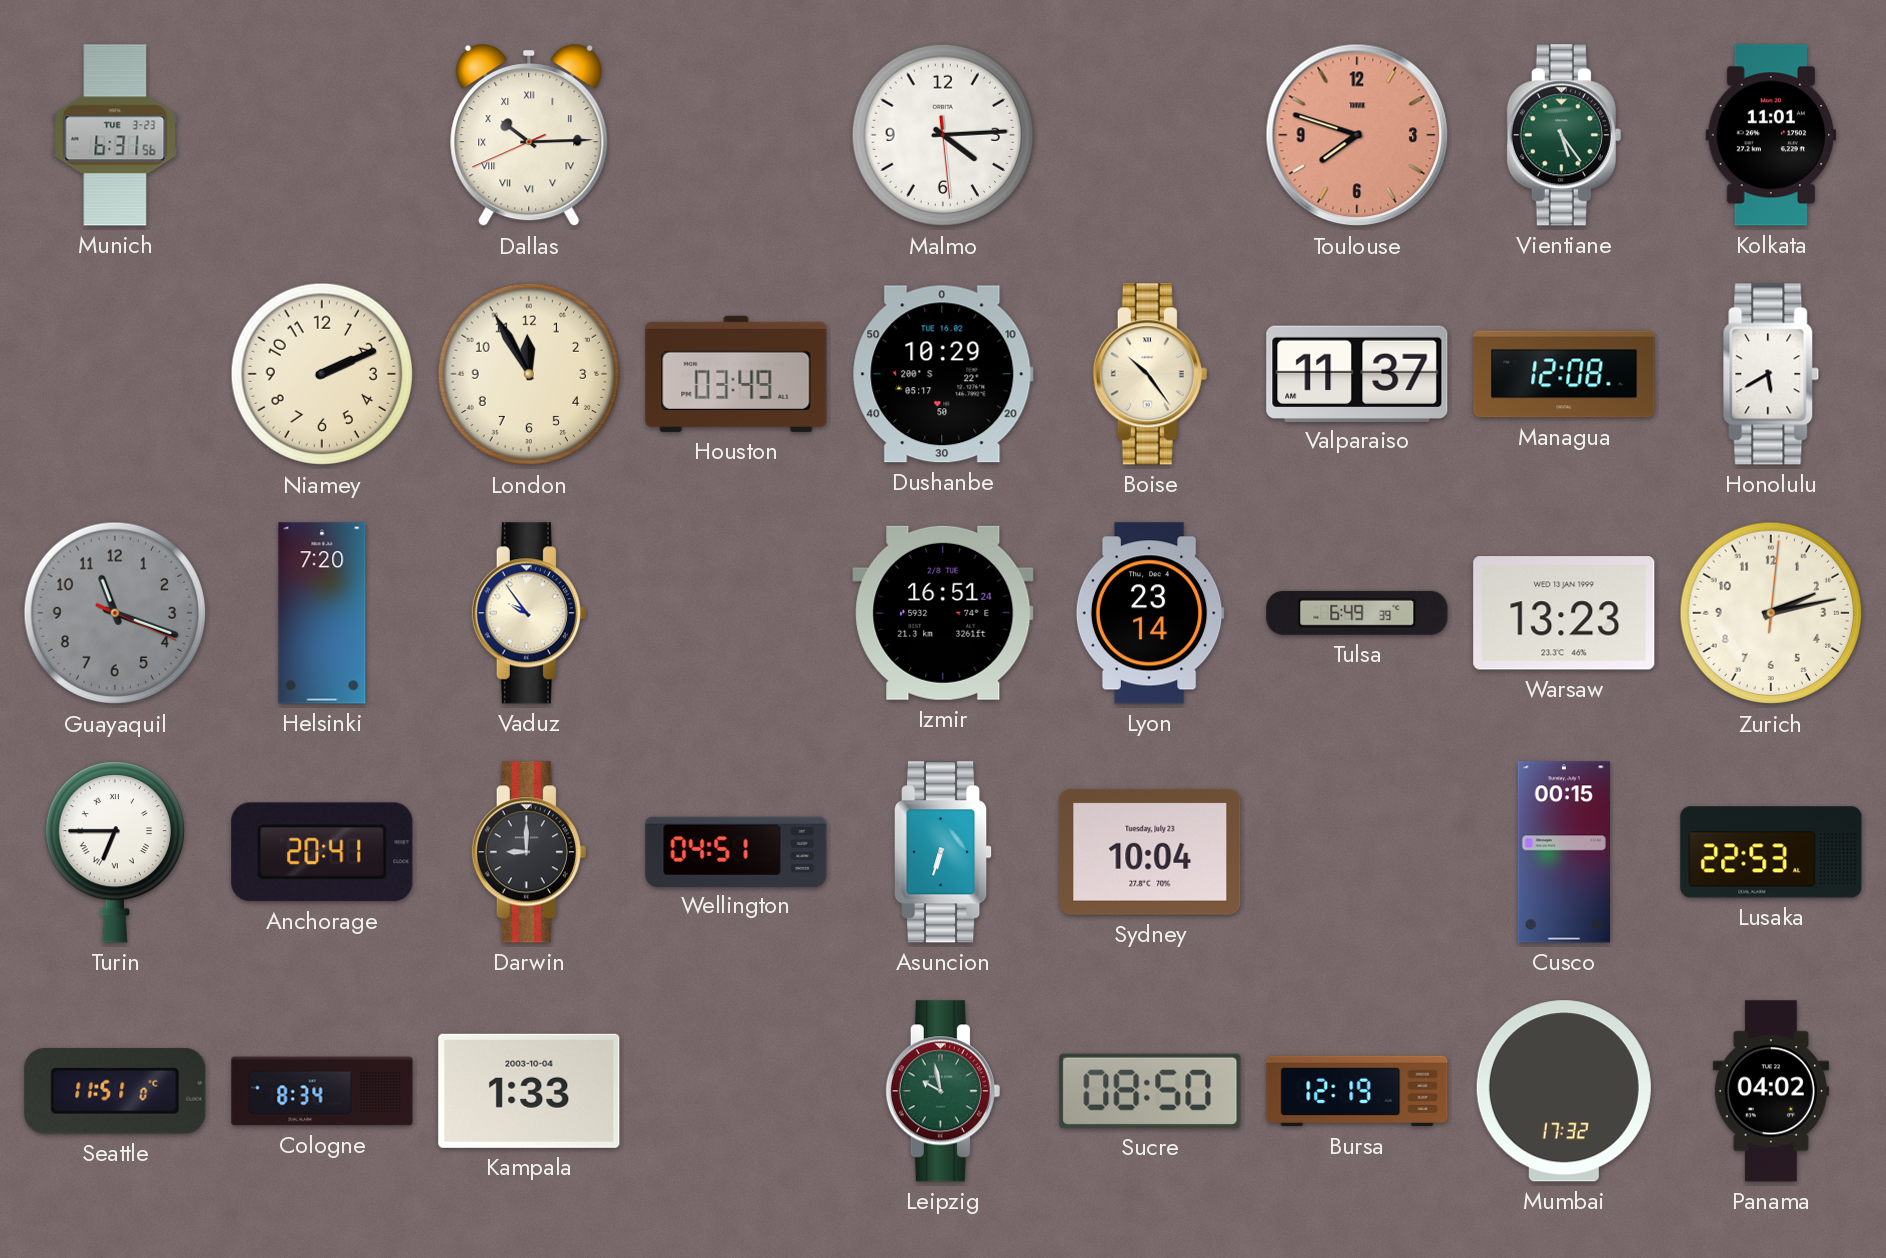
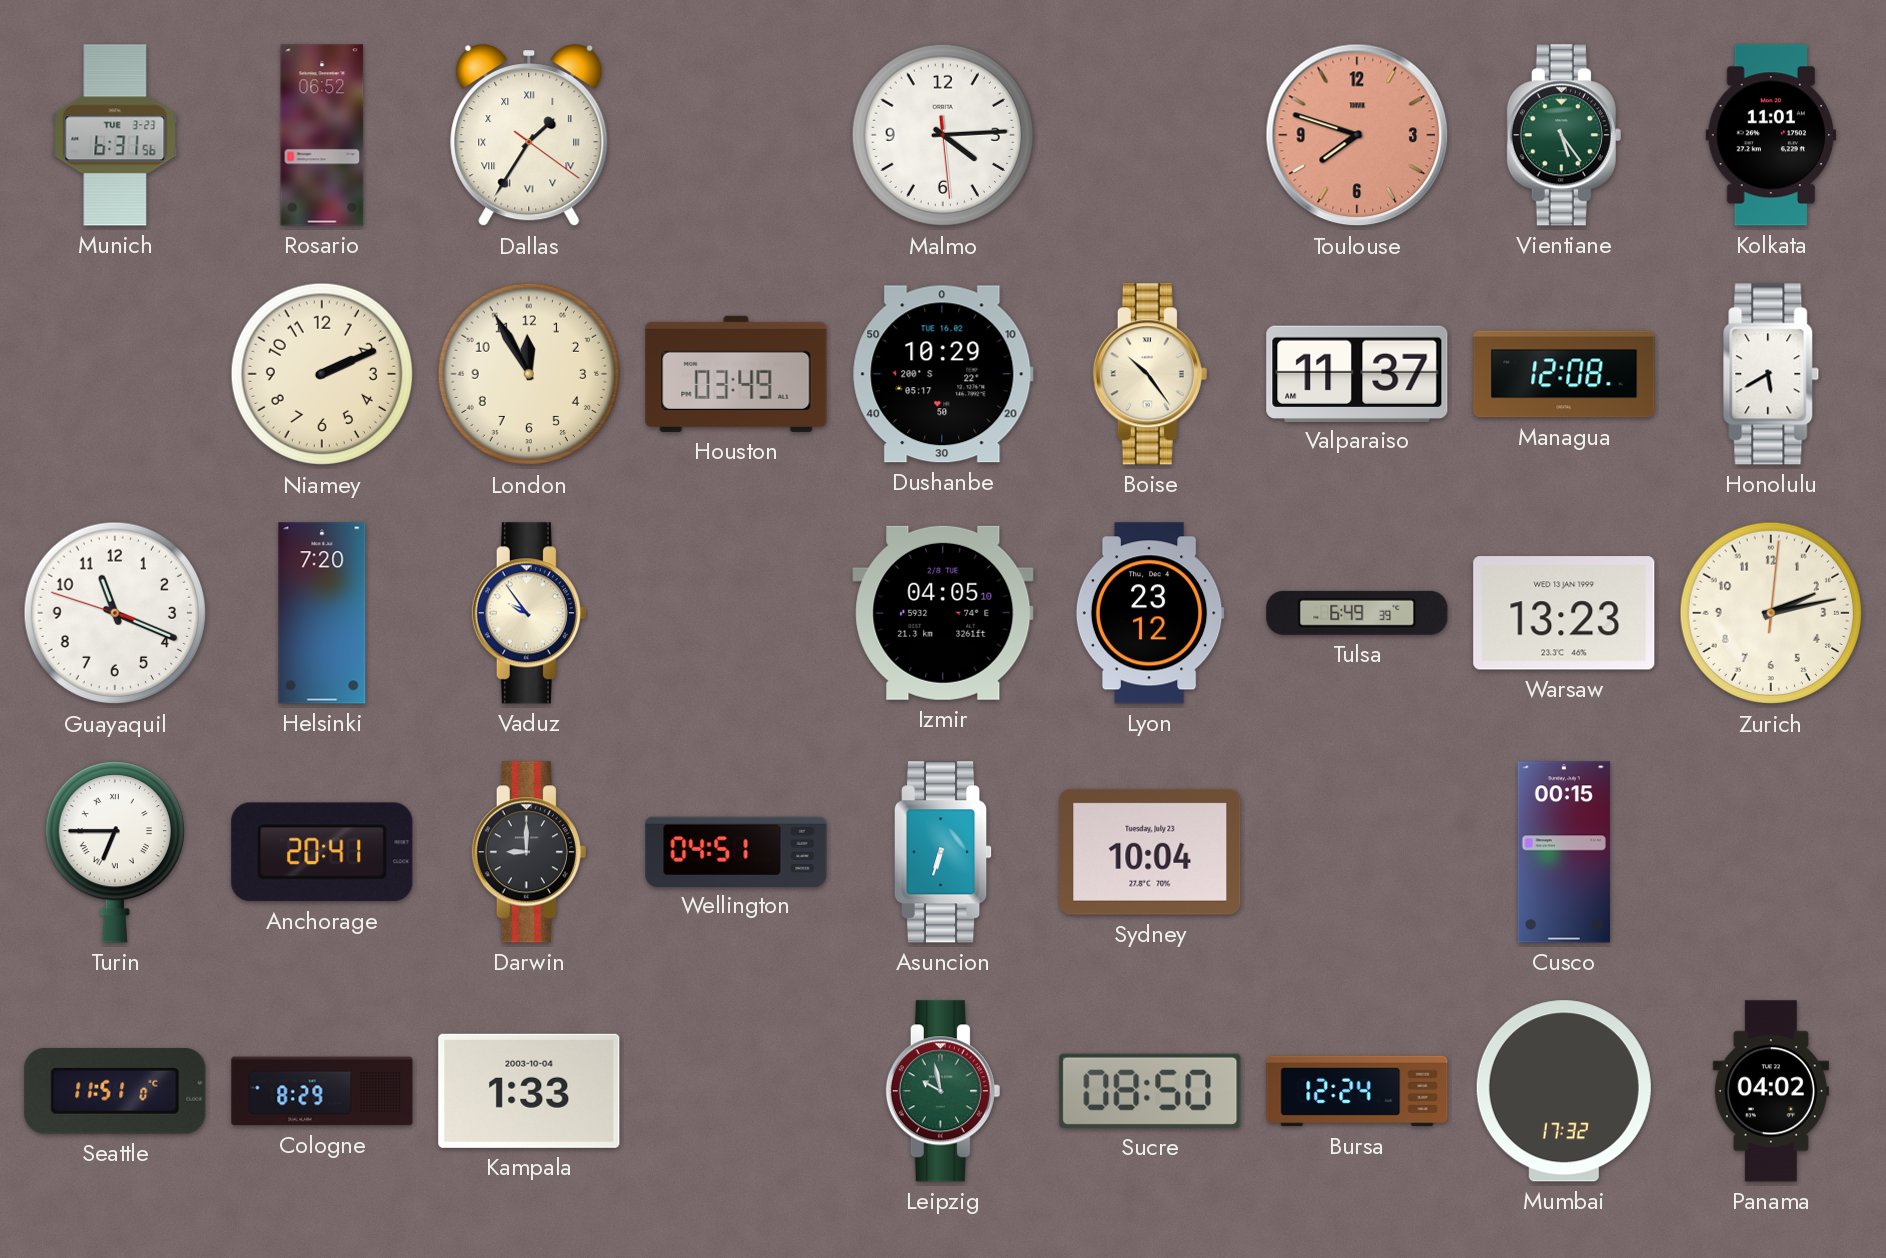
Rosario: none -> 06:52 (322, 135)
Dallas: 10:14 -> 1:35 (529, 136)
Guayaquil: 11:18:19 -> 11:18:48 (115, 613)
Guayaquil dial: grey -> white (115, 613)
Izmir: 16:51 -> 04:05 (943, 613)
Lyon: 23:14 -> 23:12 (1150, 613)
Lusaka: 22:53 -> none (1771, 852)
Cologne: 8:34 -> 8:29 (322, 1091)
Bursa: 12:19 -> 12:24 (1357, 1091)
